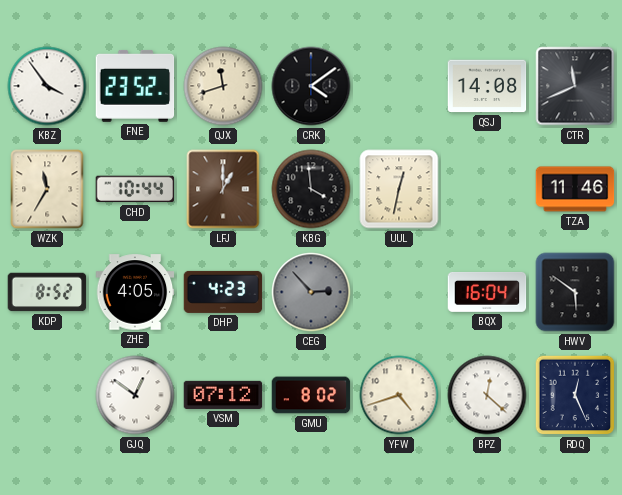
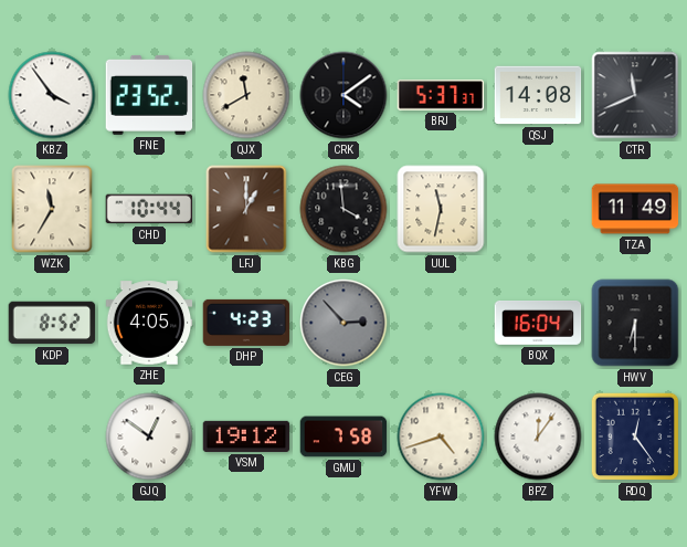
QJX: 11:42 -> 11:40 (246, 95)
BRJ: none -> 5:37 (441, 95)
UUL: 12:32 -> 11:32 (441, 209)
TZA: 11:46 -> 11:49 (635, 209)
HWV: 5:51 -> 6:30 (635, 323)
VSM: 07:12 -> 19:12 (246, 436)
GMU: 8:02 -> 7:58 (343, 436)
BPZ: 12:22 -> 12:06 (538, 436)
RDQ: 12:26 -> 12:24 (635, 436)
